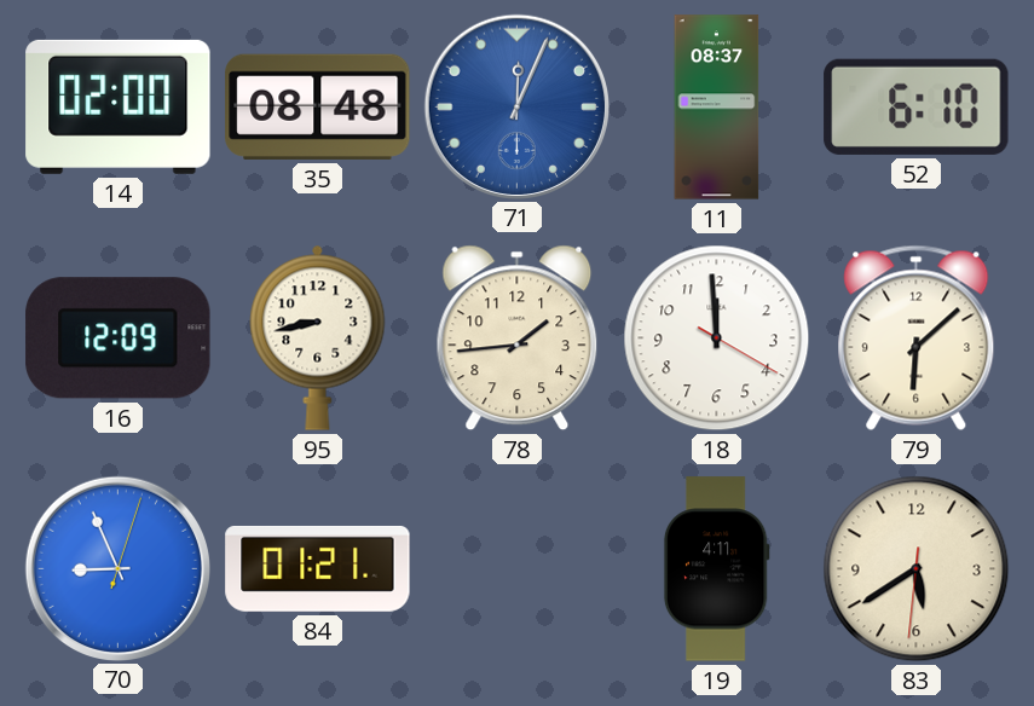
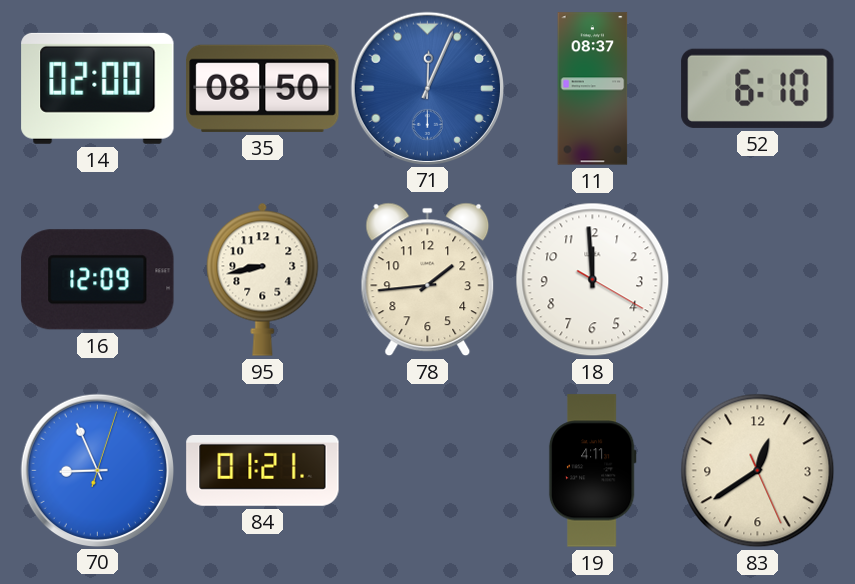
35: 08:48 -> 08:50 (263, 88)
79: 6:08 -> none (917, 337)
83: 5:39 -> 12:39 (758, 471)
